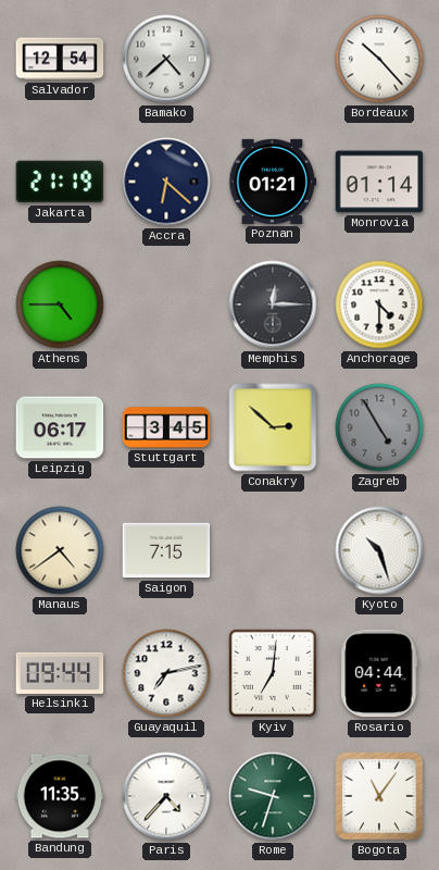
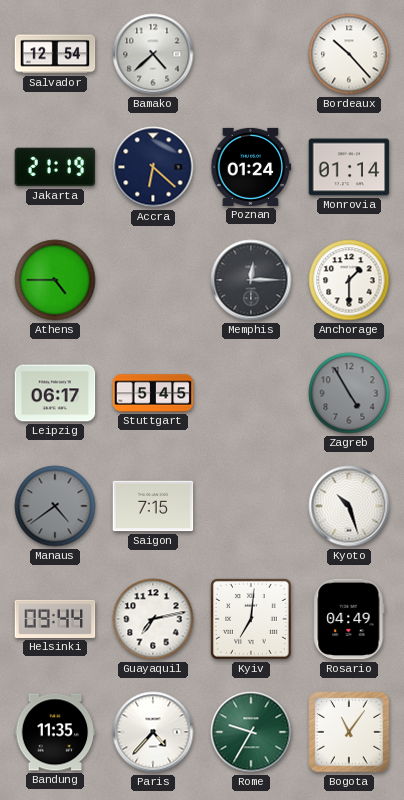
Poznan: 01:21 -> 01:24 (251, 167)
Anchorage: 4:30 -> 1:30 (349, 280)
Stuttgart: 3:45 -> 5:45 (153, 393)
Conakry: 2:52 -> none (273, 427)
Manaus dial: cream -> grey (55, 506)
Rosario: 04:44 -> 04:49 (349, 619)
Rome: 9:33 -> 9:35 (251, 732)
